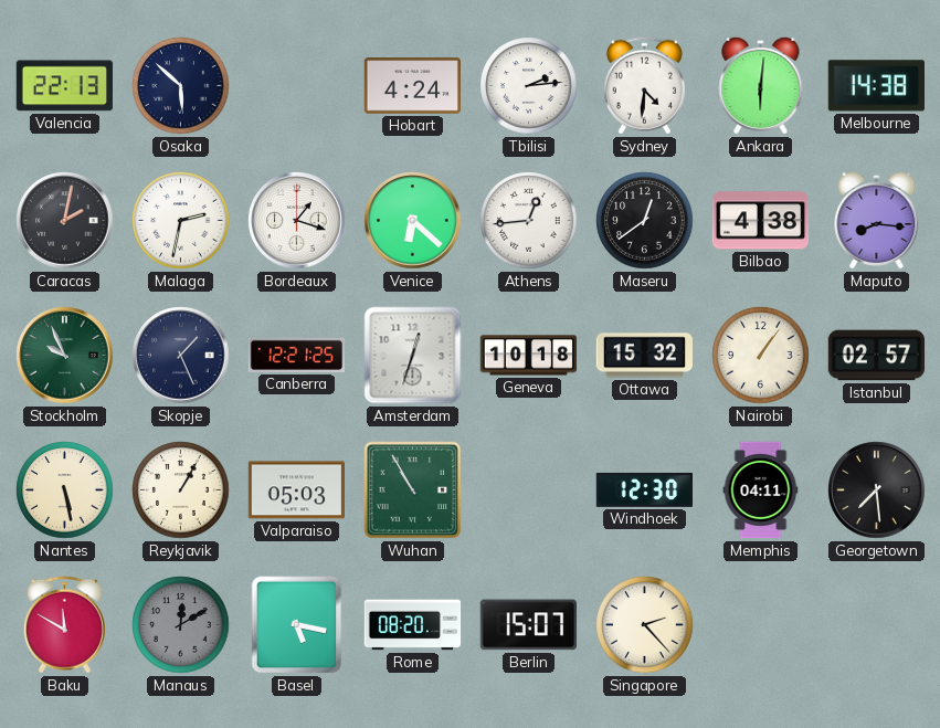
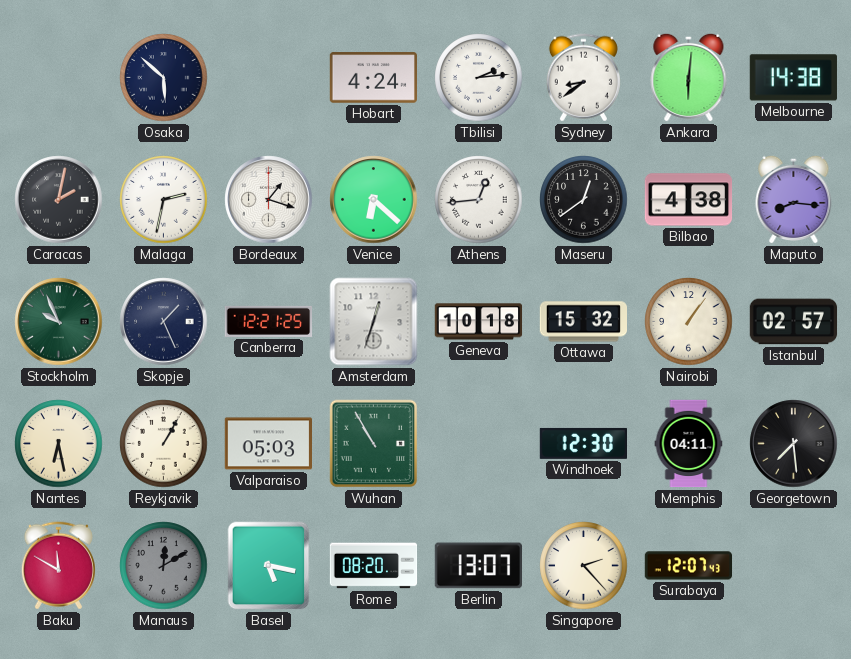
Valencia: 22:13 -> none (64, 86)
Sydney: 4:31 -> 8:39 (583, 78)
Nantes: 5:28 -> 6:28 (59, 444)
Berlin: 15:07 -> 13:07 (478, 566)
Surabaya: none -> 12:07 (689, 566)
